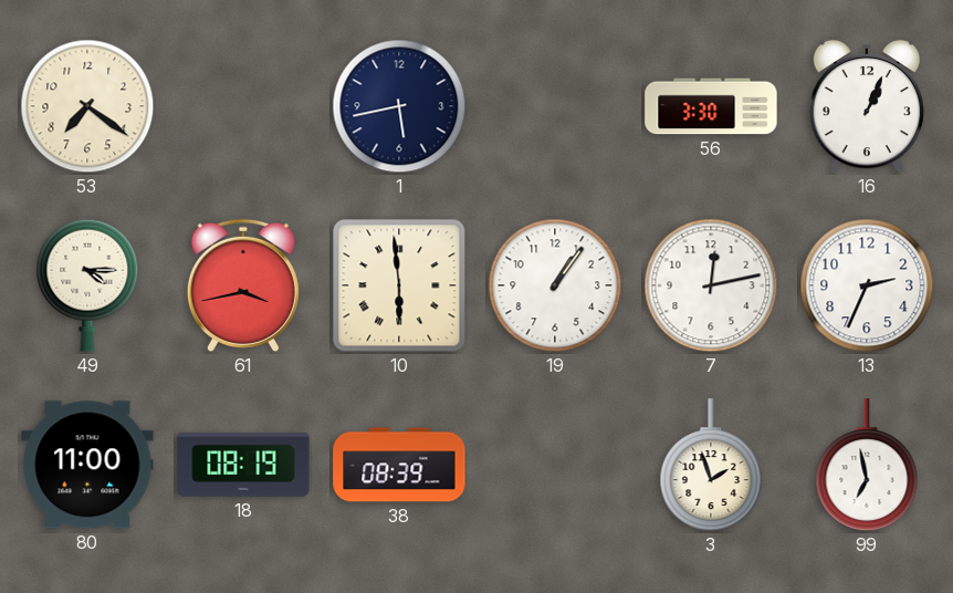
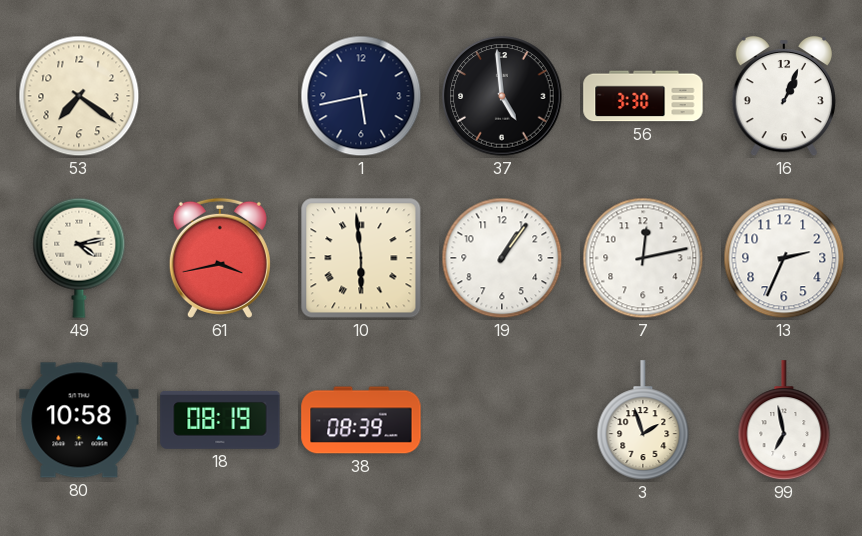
37: none -> 4:59 (502, 96)
49: 4:15 -> 4:13 (79, 258)
80: 11:00 -> 10:58 (79, 420)
